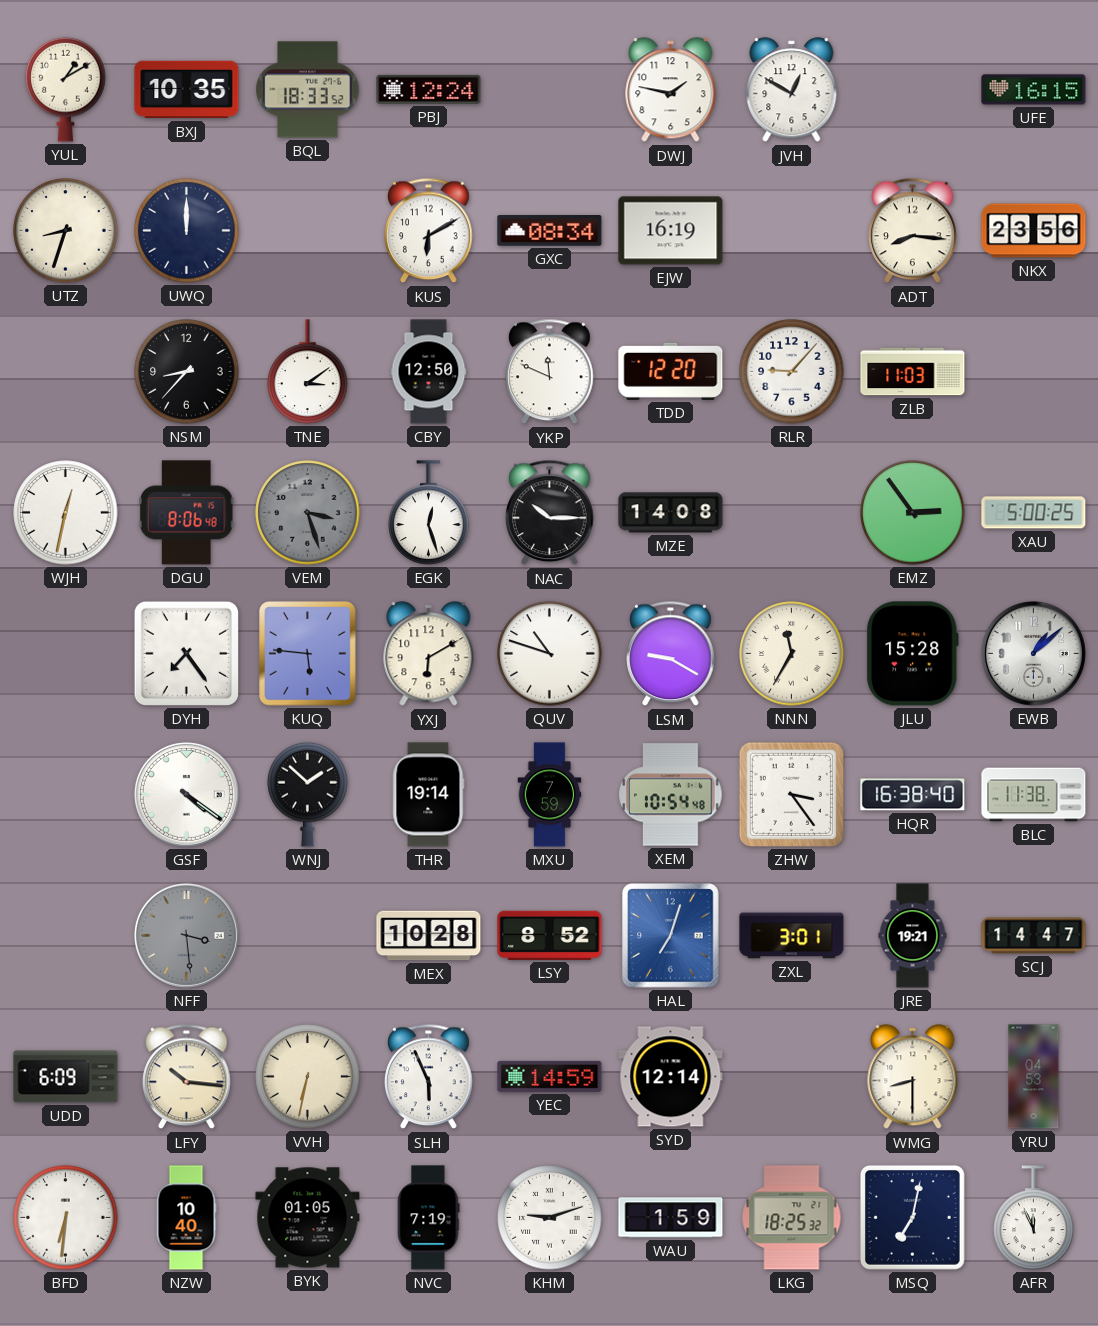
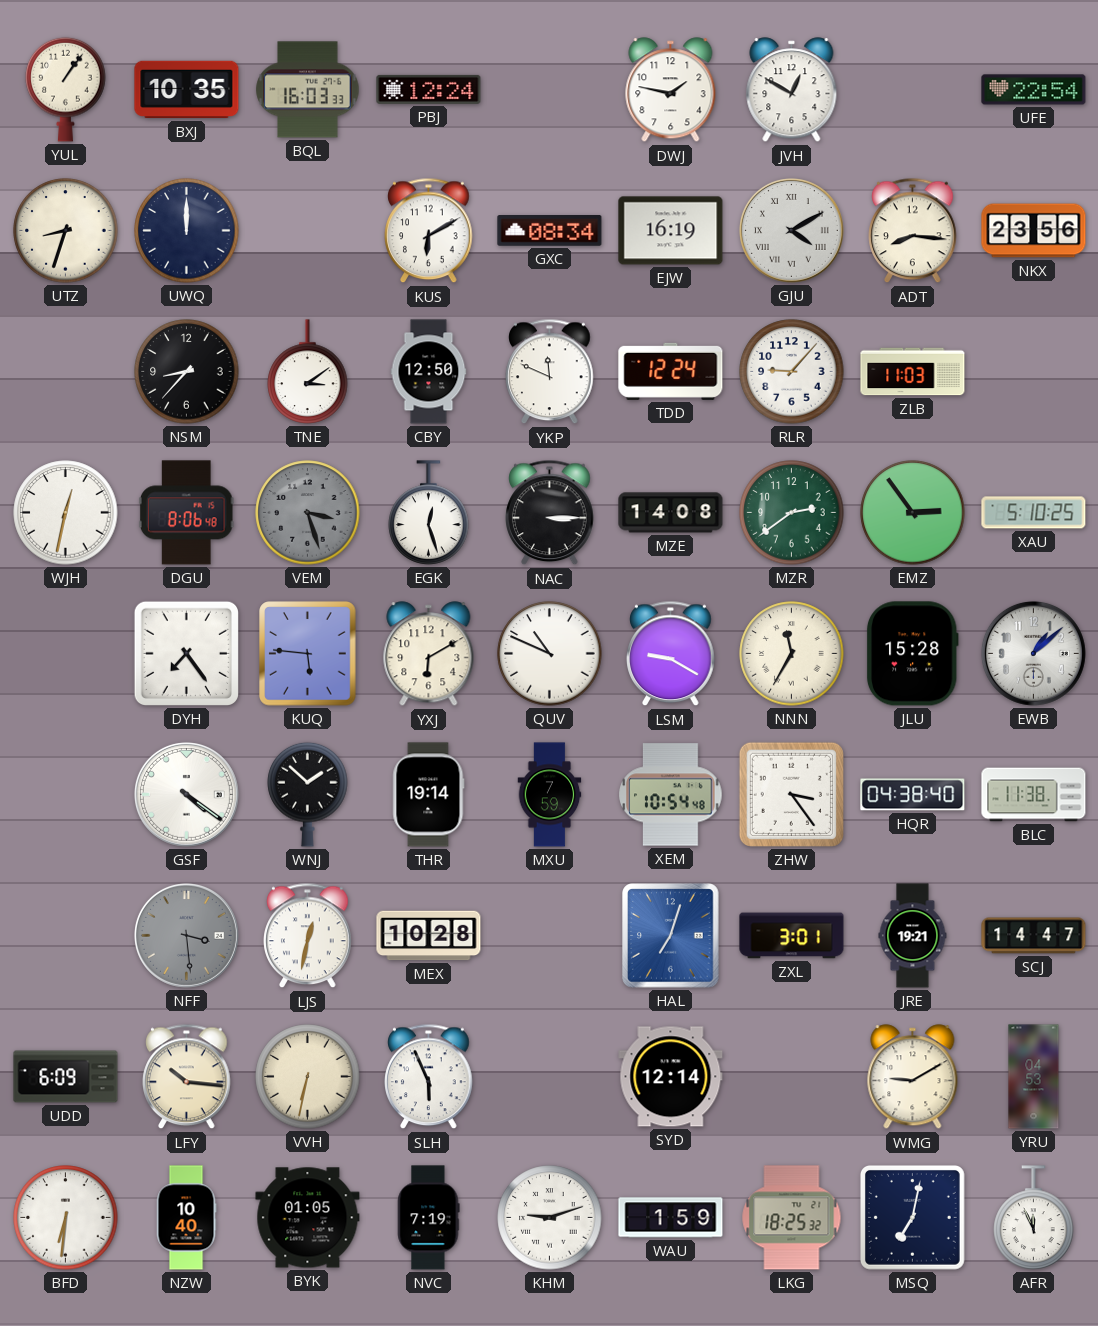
YUL: 1:10 -> 1:06 (66, 89)
BQL: 18:33 -> 16:03 (308, 90)
UFE: 16:15 -> 22:54 (1034, 90)
GJU: none -> 4:10 (791, 230)
TDD: 12:20 -> 12:24 (671, 371)
NAC: 10:15 -> 3:15 (550, 513)
MZR: none -> 2:39 (792, 513)
XAU: 5:00 -> 5:10 (1034, 513)
QUV: 10:48 -> 10:49 (550, 654)
HQR: 16:38 -> 04:38 (913, 795)
LJS: none -> 12:32 (308, 936)
LSY: 8:52 -> none (550, 935)
YEC: 14:59 -> none (550, 1076)
WMG: 8:30 -> 9:10 (913, 1077)
